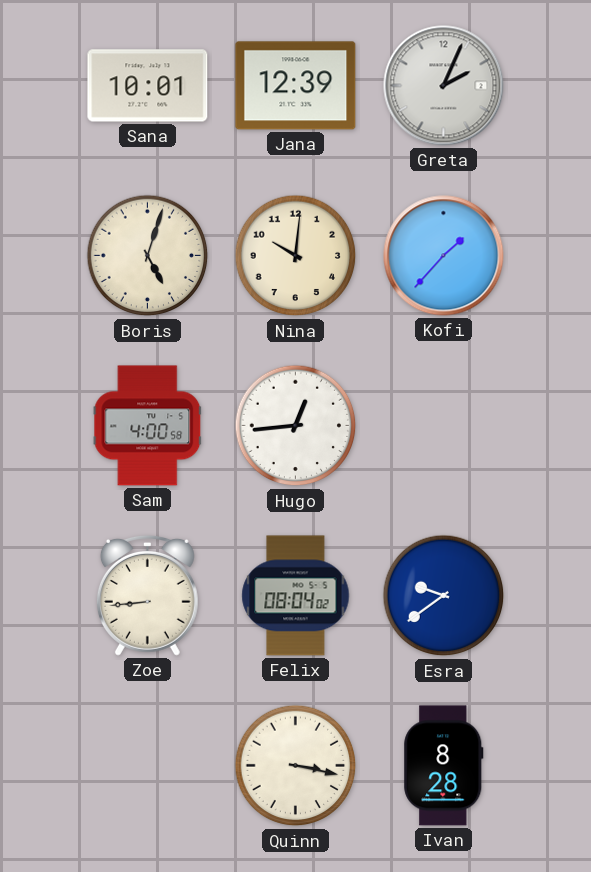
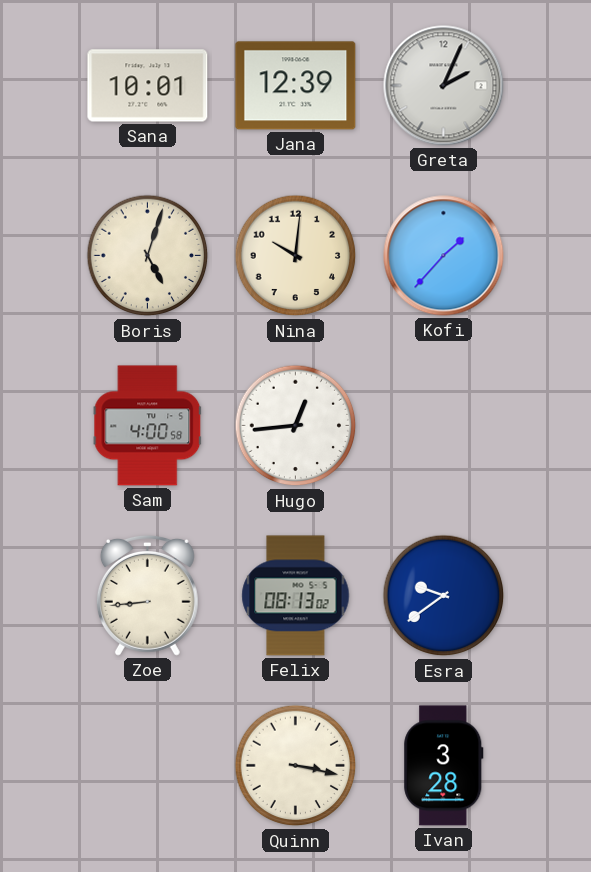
Felix: 08:04 -> 08:13 (296, 596)
Ivan: 8:28 -> 3:28 (444, 766)
